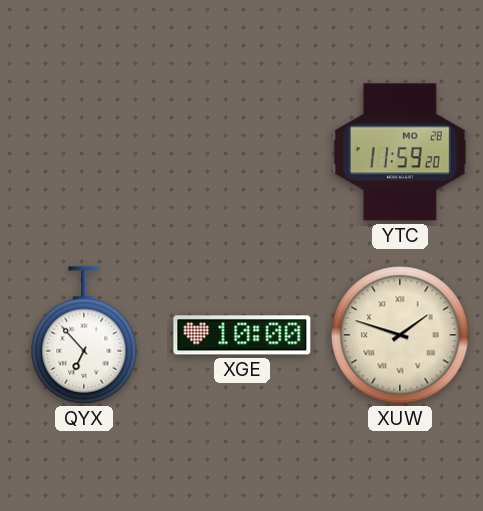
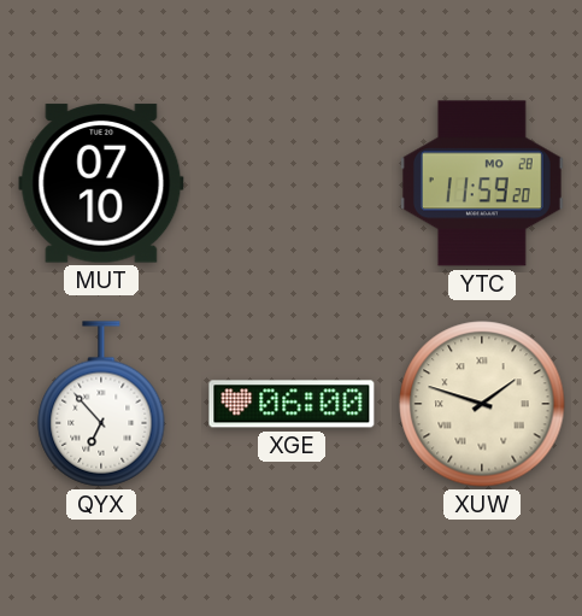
MUT: none -> 07:10 (101, 183)
XGE: 10:00 -> 06:00 (292, 404)
